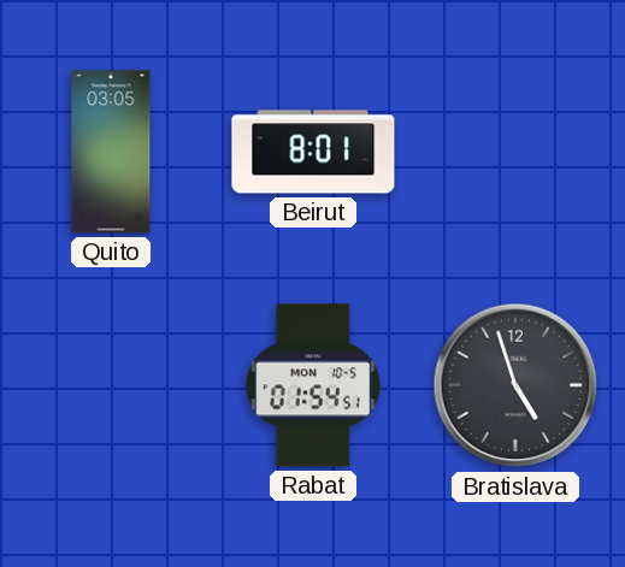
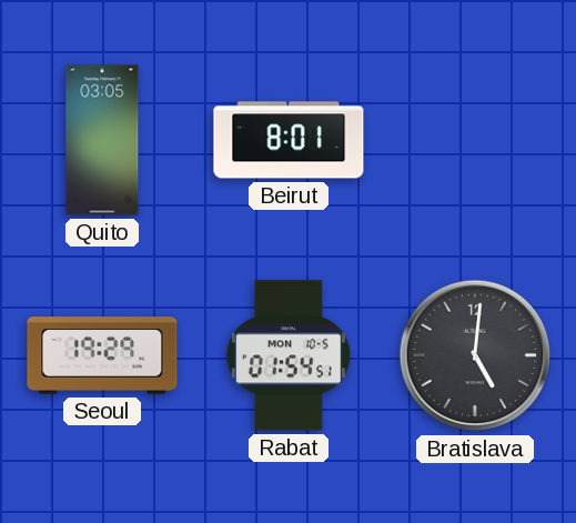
Seoul: none -> 19:29 (102, 355)
Bratislava: 4:57 -> 5:01 (475, 355)
